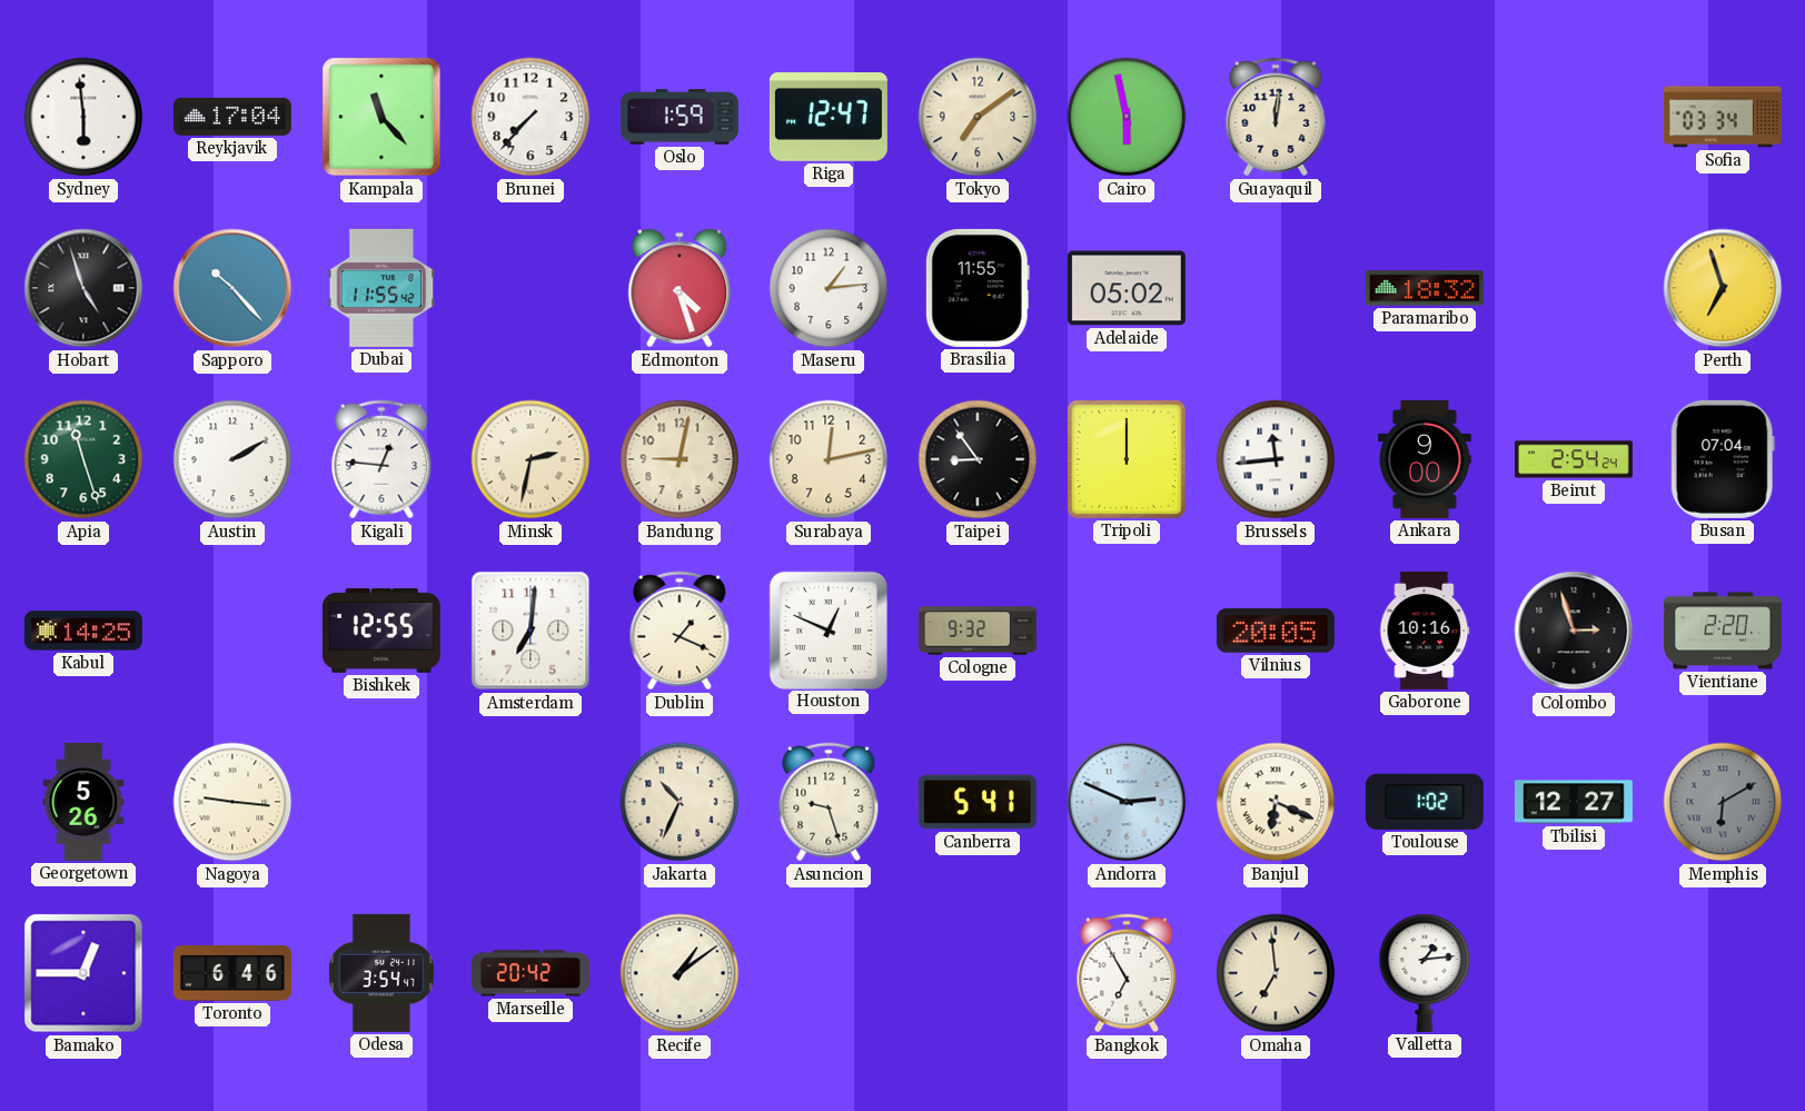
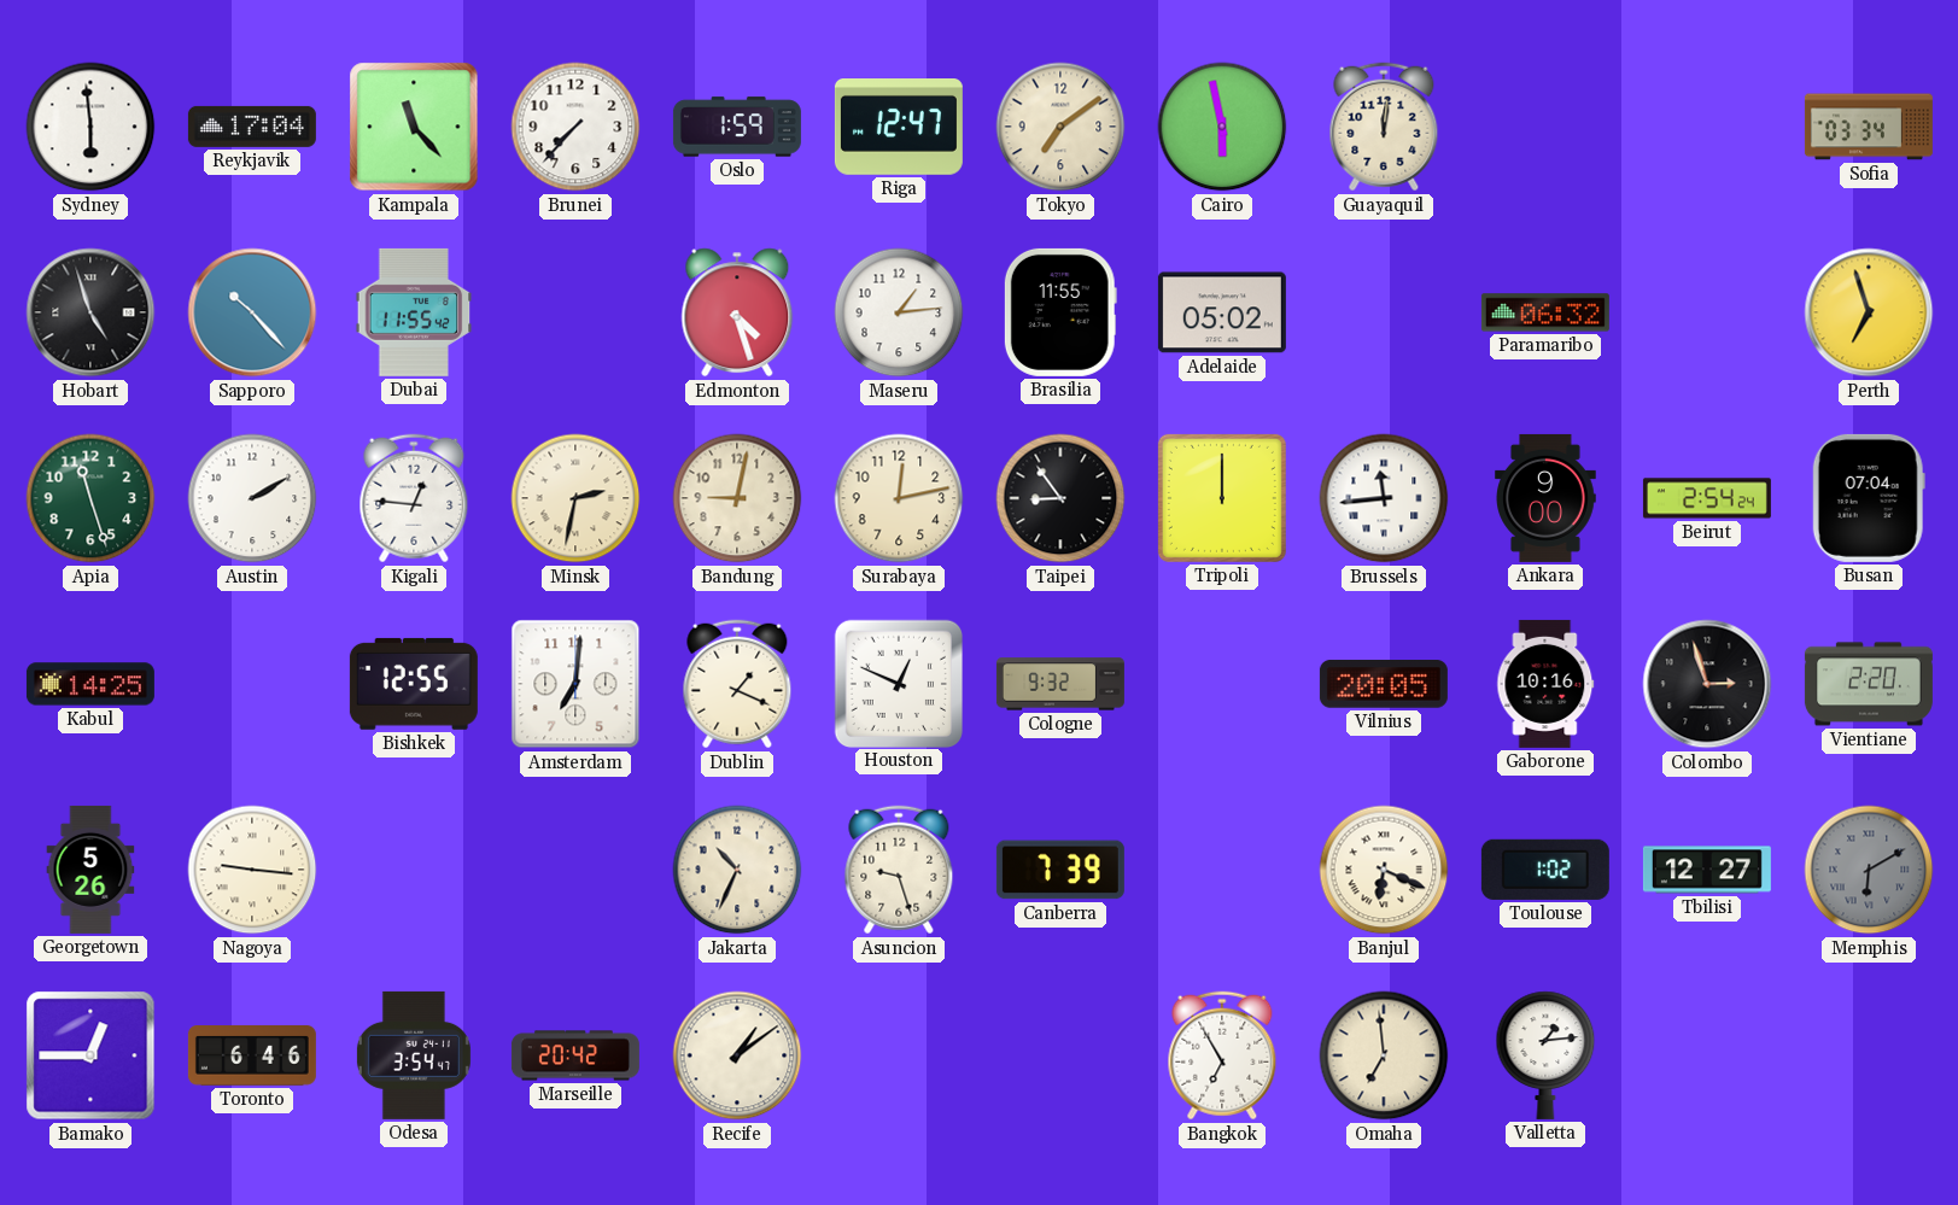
Paramaribo: 18:32 -> 06:32 (1545, 312)
Canberra: 5:41 -> 7:39 (1060, 870)
Andorra: 2:49 -> none (1127, 802)
